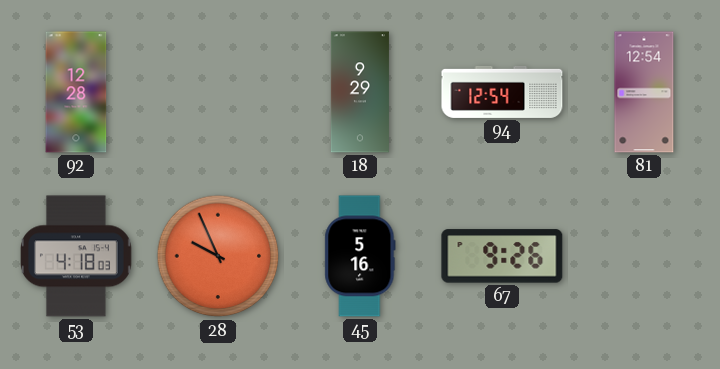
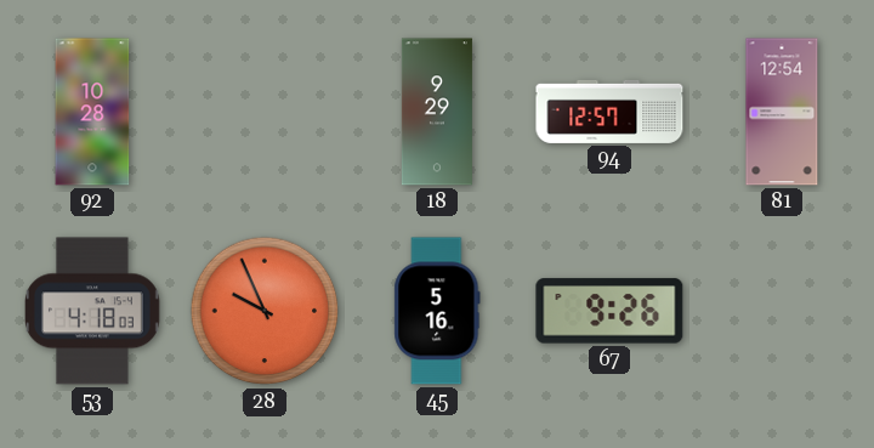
92: 12:28 -> 10:28 (92, 112)
94: 12:54 -> 12:57 (609, 112)
